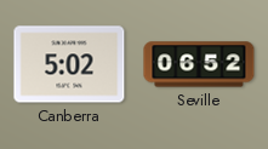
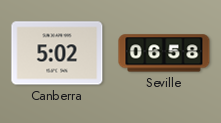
Seville: 06:52 -> 06:58 (164, 53)
